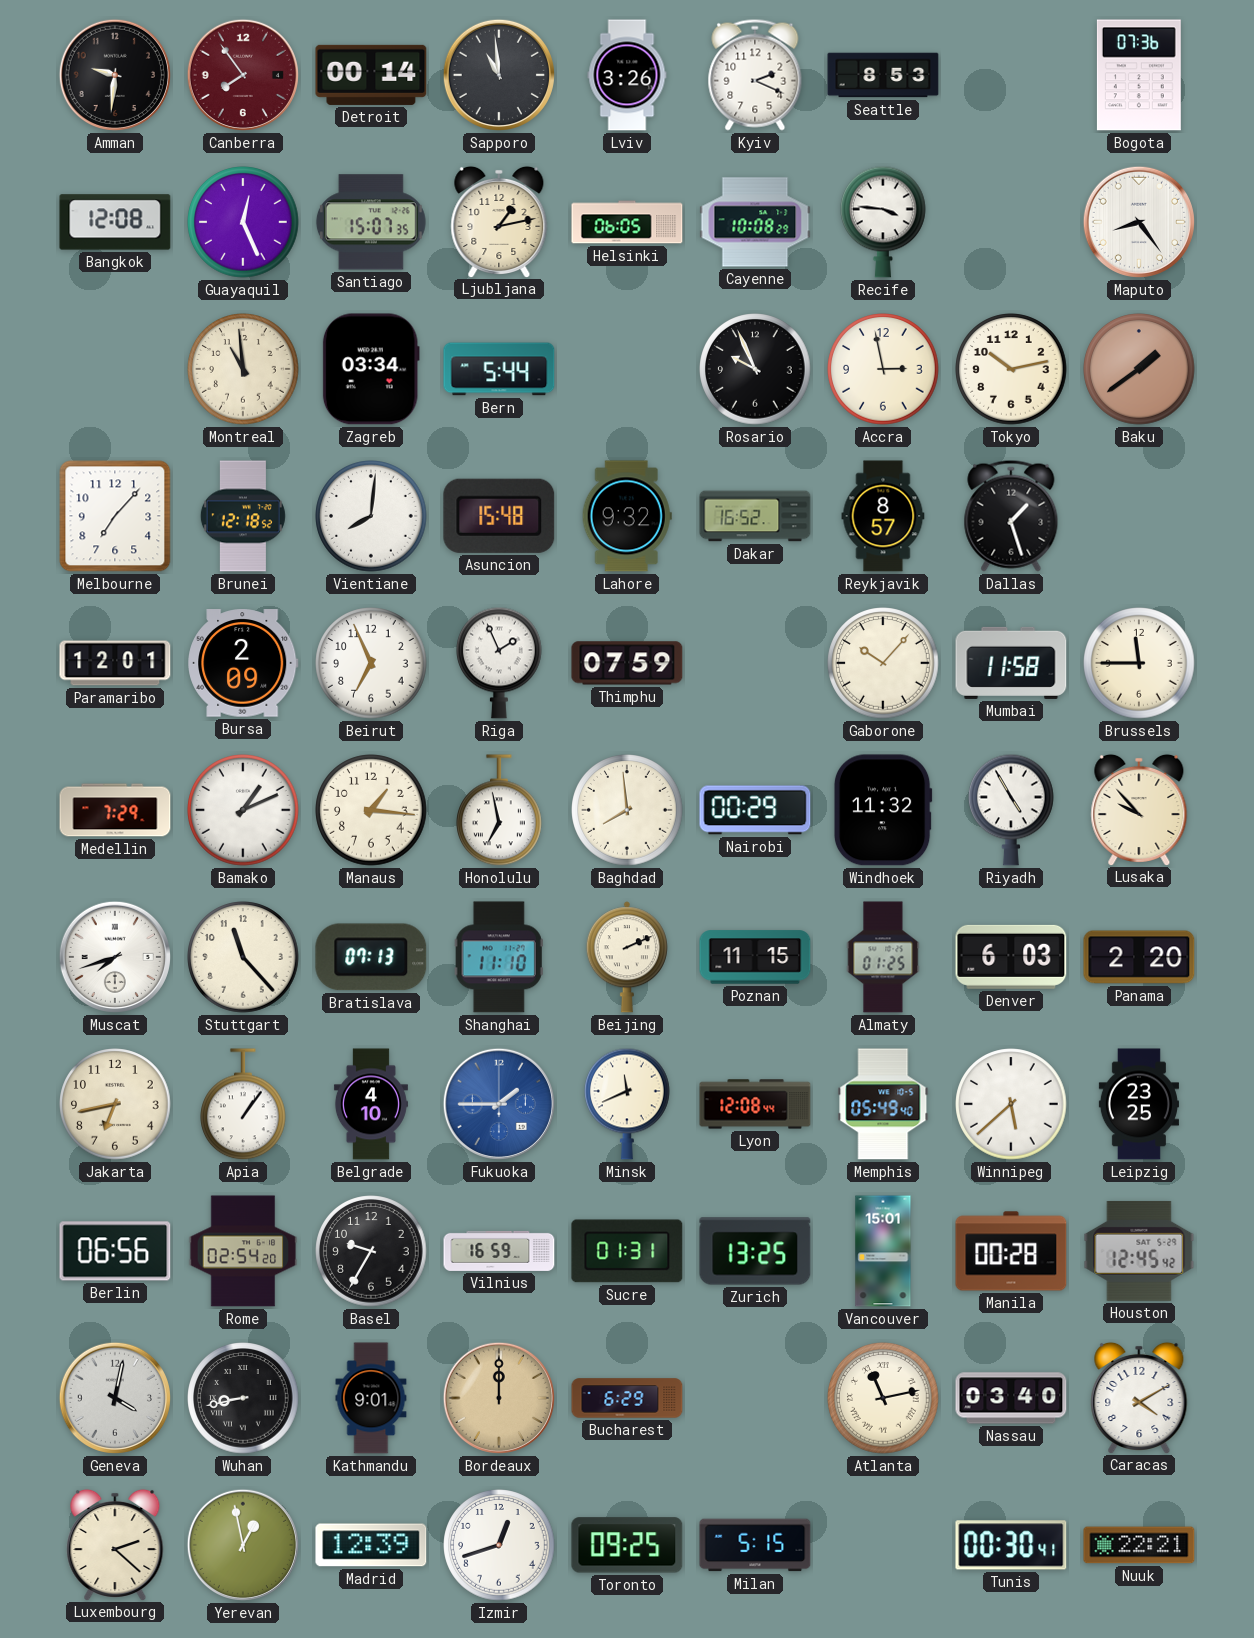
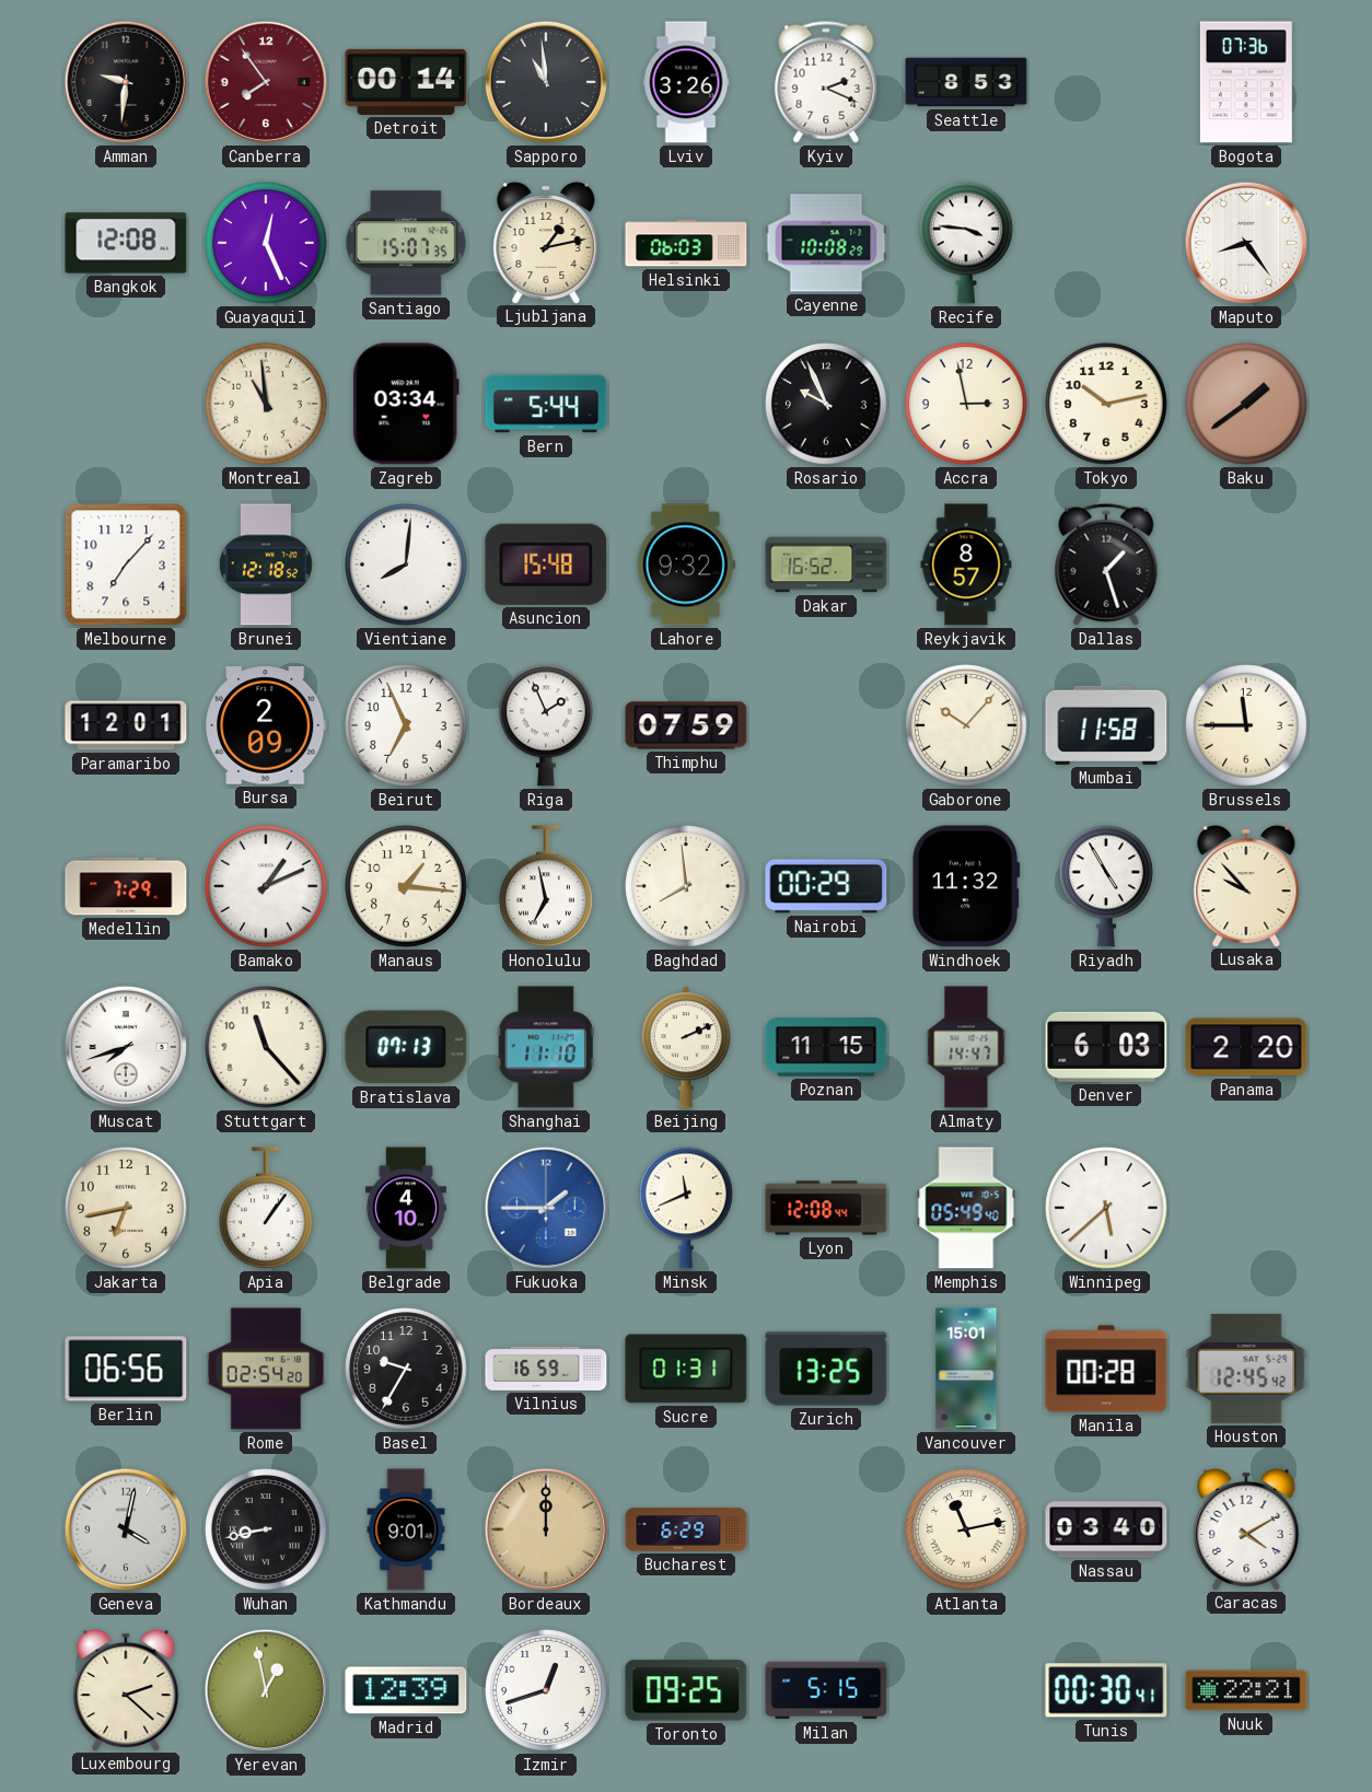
Helsinki: 06:05 -> 06:03 (686, 243)
Almaty: 01:25 -> 14:47 (966, 1047)
Leipzig: 23:25 -> none (1139, 1104)
